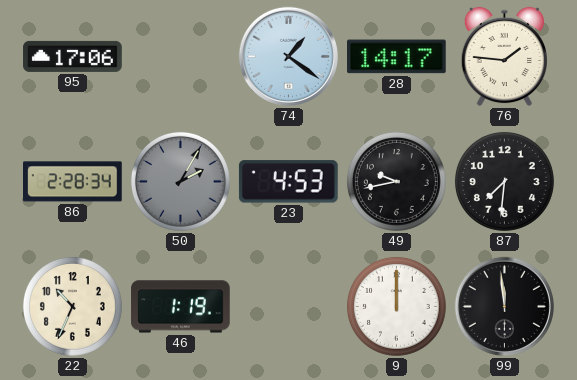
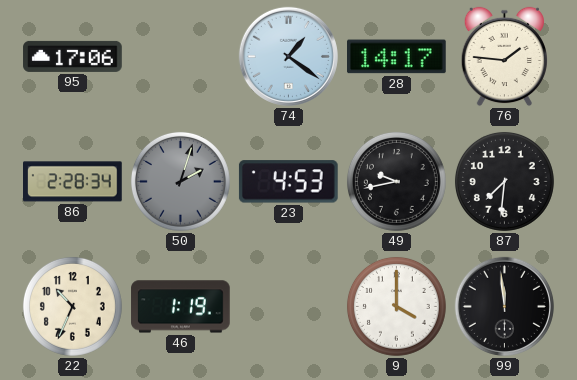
50: 2:05 -> 2:03 (180, 181)
9: 12:00 -> 4:00 (396, 306)
